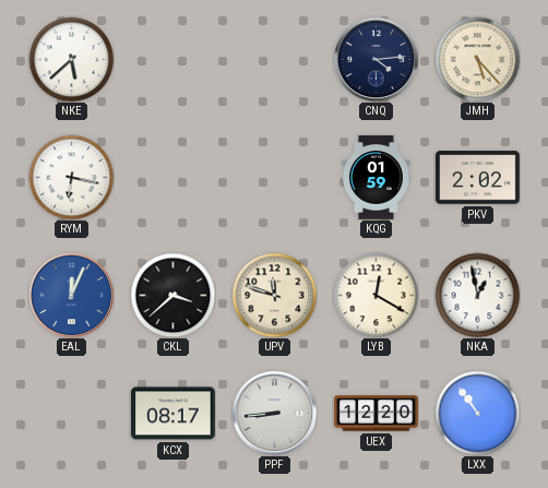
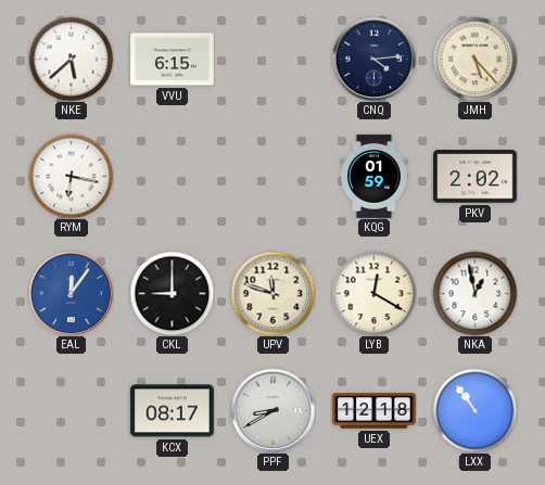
VVU: none -> 6:15 (173, 60)
EAL: 12:04 -> 12:06 (71, 293)
CKL: 3:38 -> 9:00 (172, 293)
PPF: 8:44 -> 8:40 (272, 410)
UEX: 12:20 -> 12:18 (375, 411)
